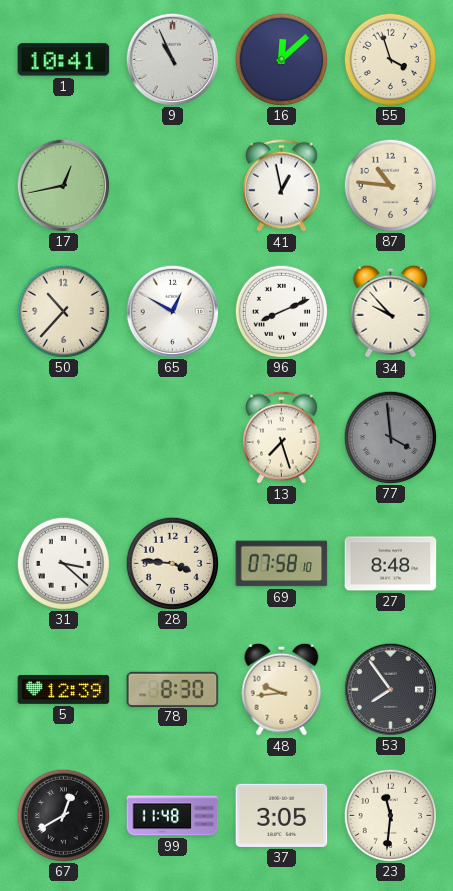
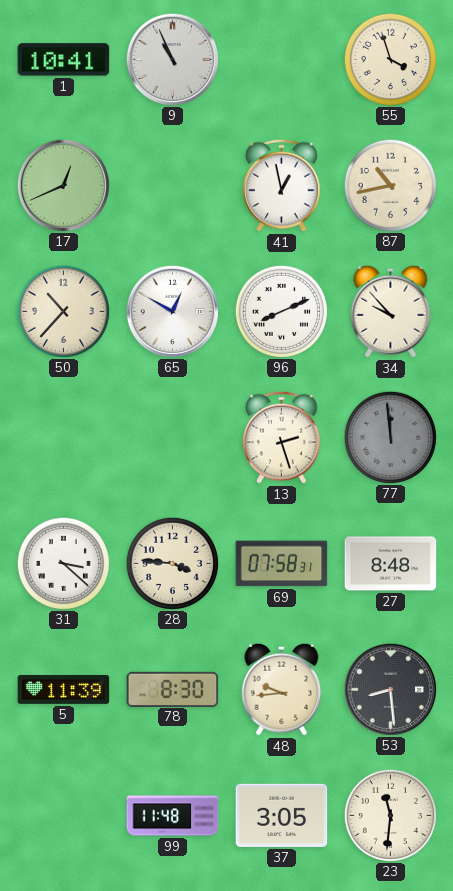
16: 12:08 -> none (281, 59)
17: 12:43 -> 12:41 (63, 185)
87: 10:46 -> 10:43 (390, 185)
13: 7:27 -> 2:27 (282, 437)
77: 3:59 -> 11:59 (390, 437)
69: 07:58:10 -> 07:58:31 (282, 564)
5: 12:39 -> 11:39 (64, 689)
53: 7:54 -> 8:29 (390, 689)
67: 12:40 -> none (63, 815)
